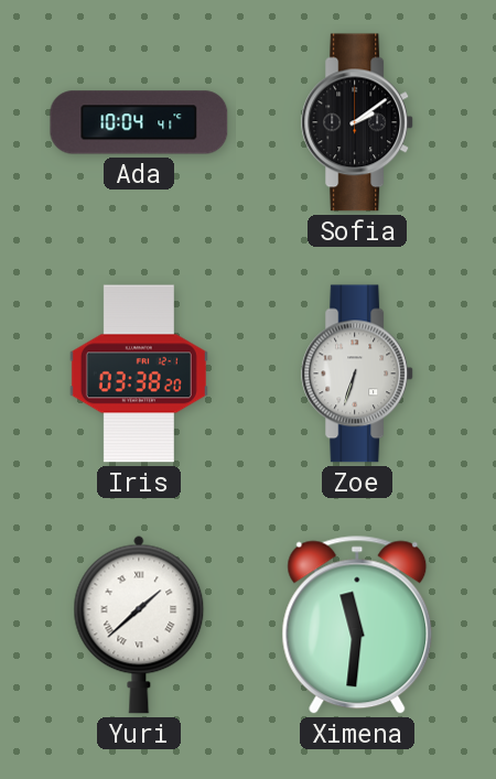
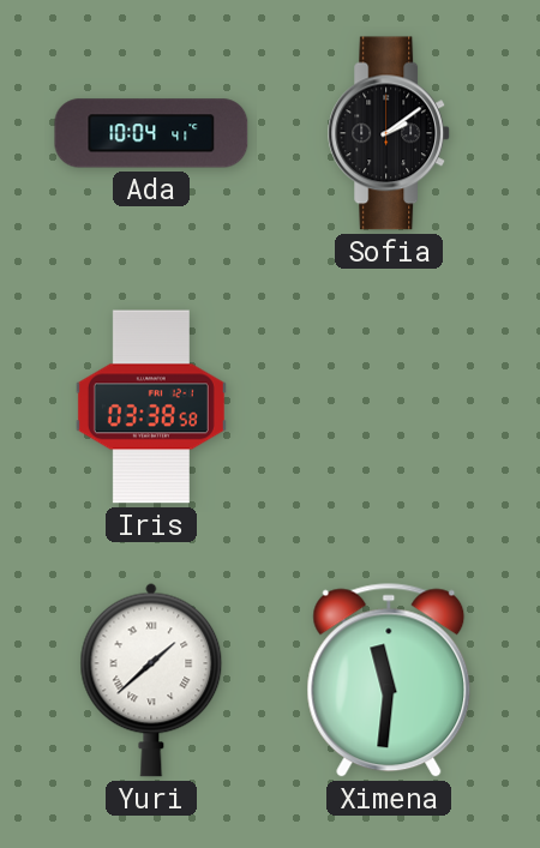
Iris: 03:38:20 -> 03:38:58 (151, 407)
Zoe: 6:33 -> none (358, 374)
